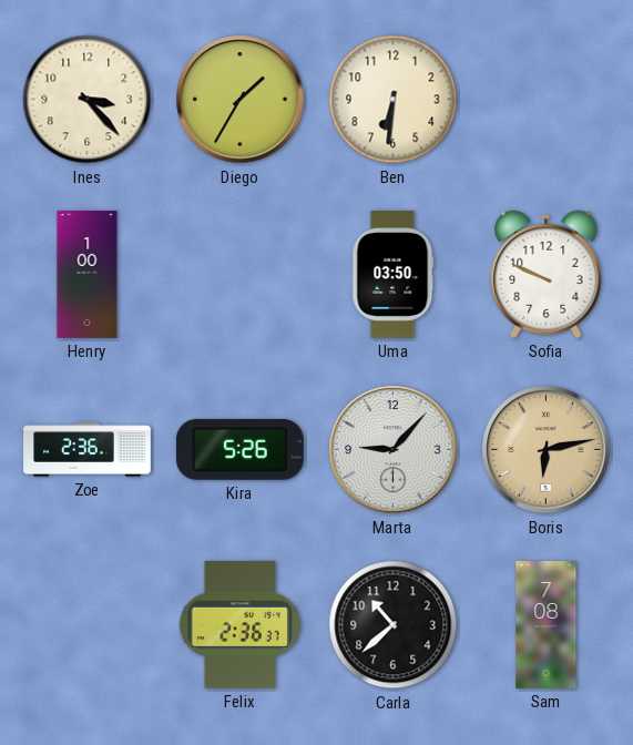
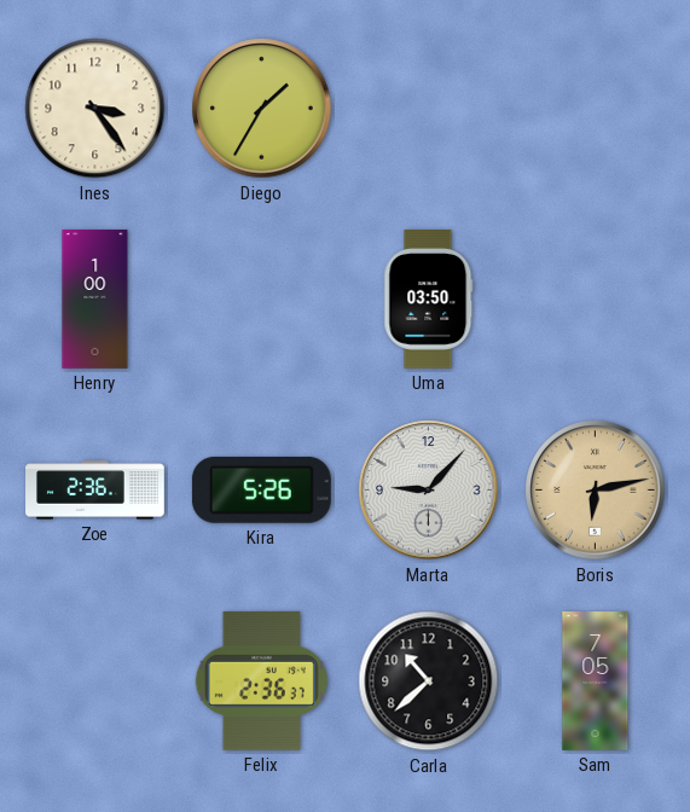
Ines: 3:23 -> 3:24 (95, 109)
Ben: 6:31 -> none (394, 100)
Sofia: 9:49 -> none (547, 274)
Sam: 7:08 -> 7:05 (596, 681)
